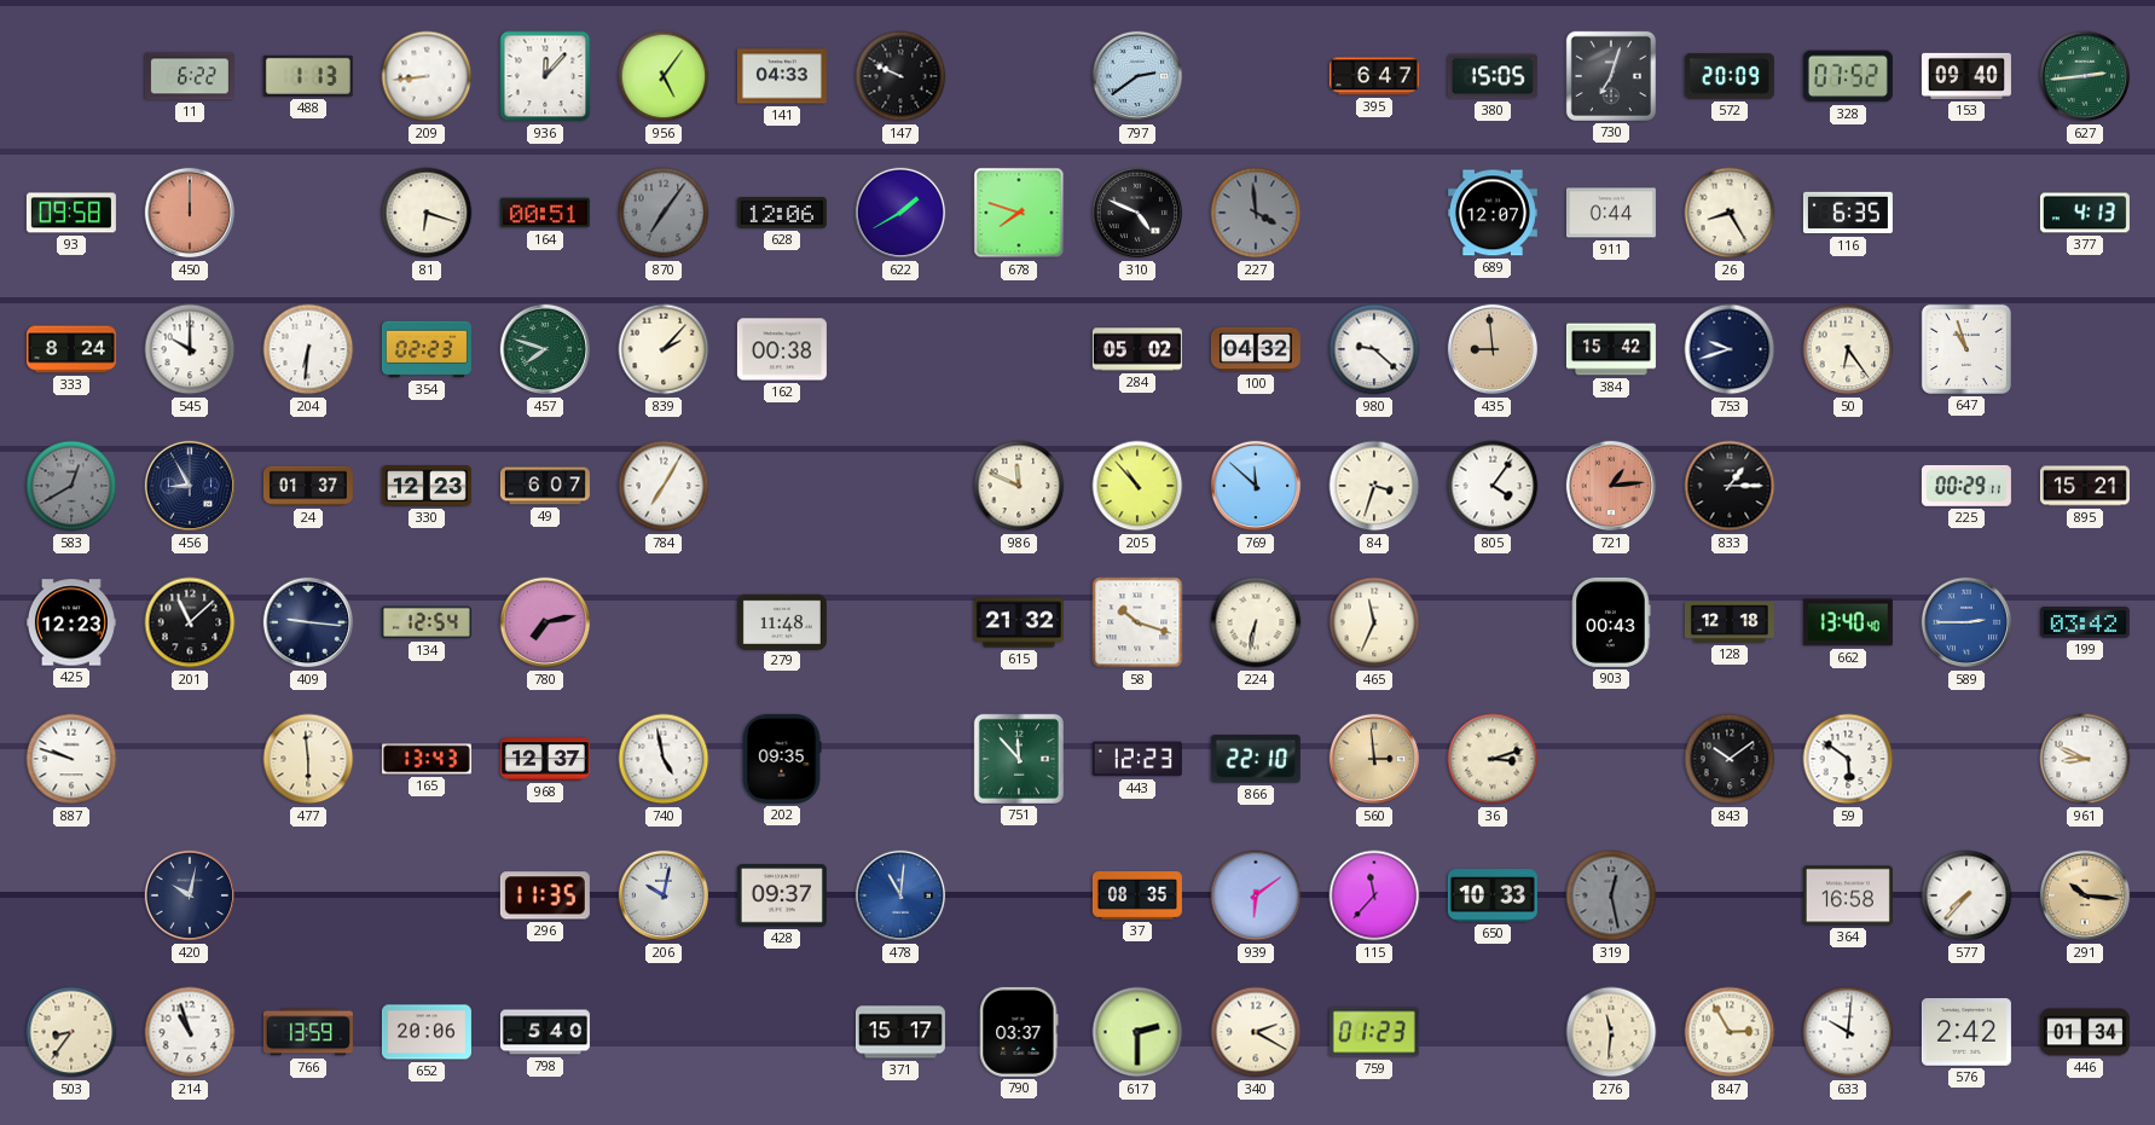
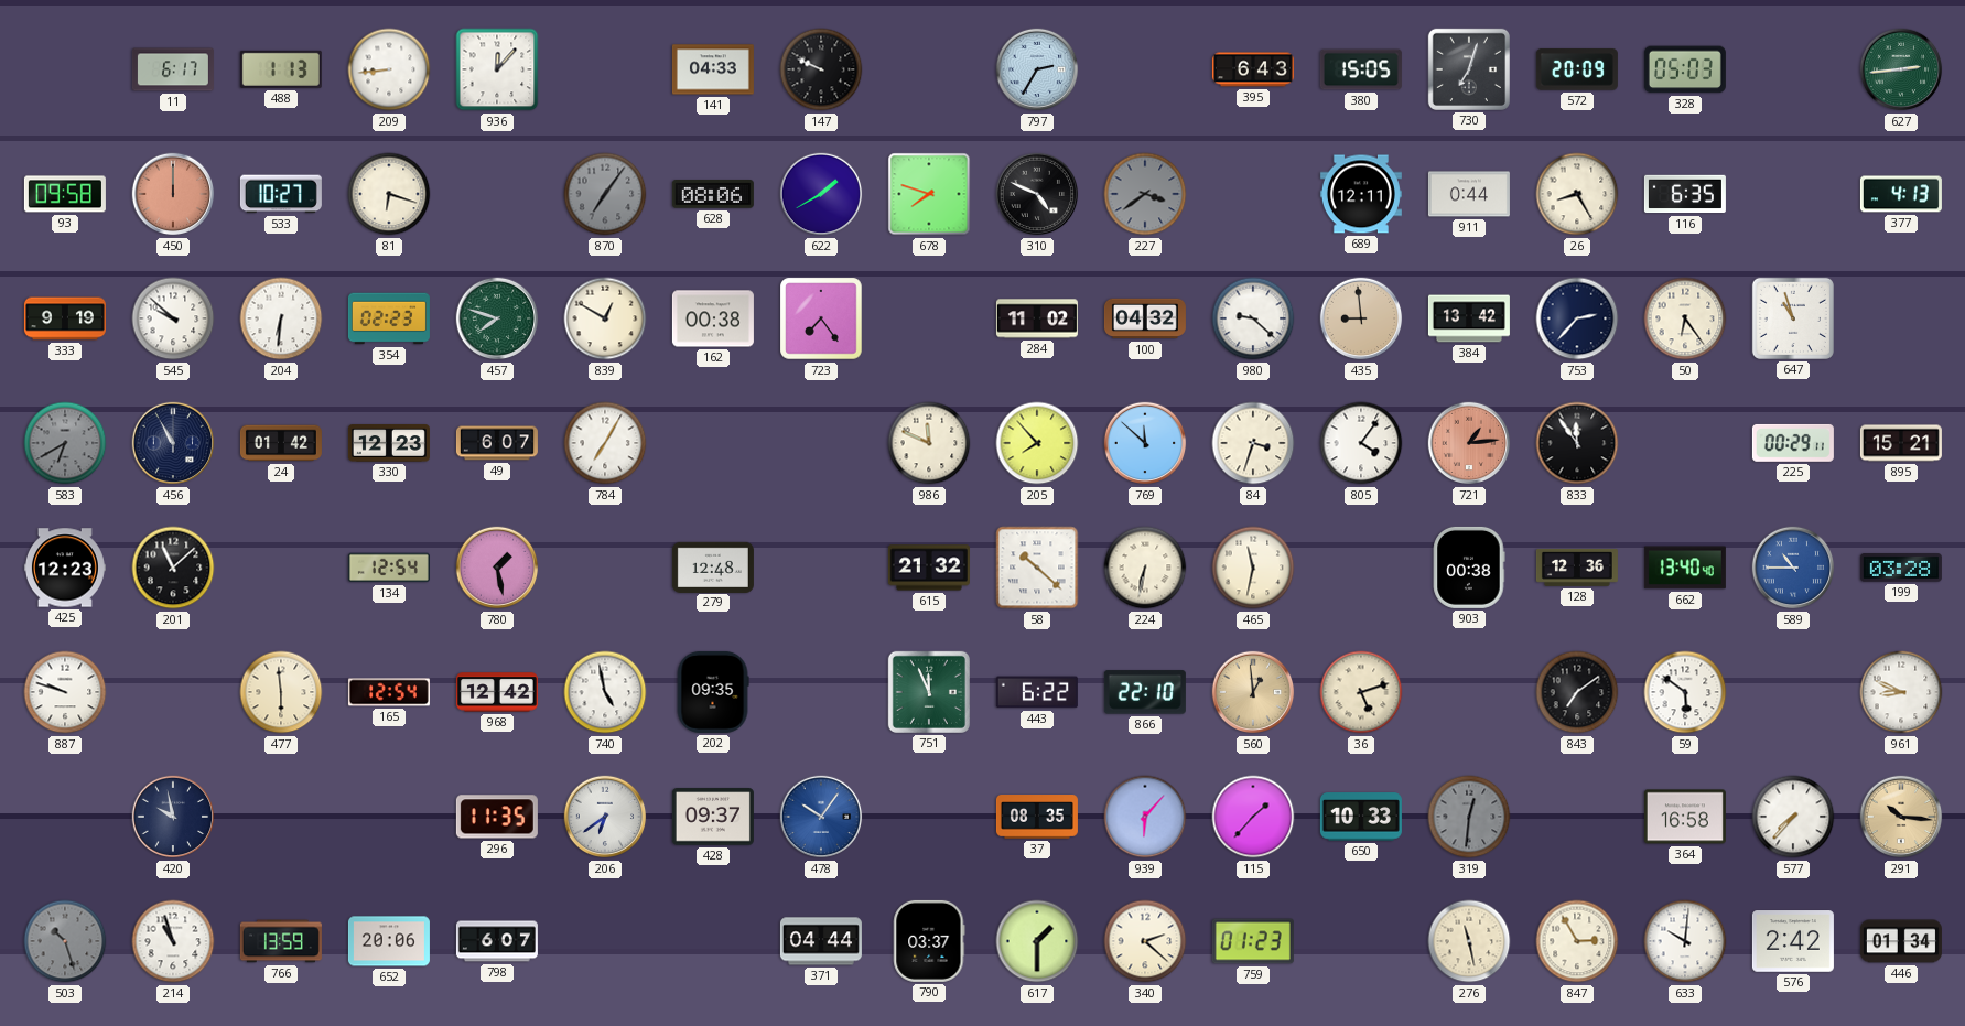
11: 6:22 -> 6:17 (173, 69)
956: 5:06 -> none (664, 76)
797: 2:39 -> 2:35 (1037, 69)
395: 6:47 -> 6:43 (1253, 69)
328: 07:52 -> 05:03 (1685, 69)
153: 09:40 -> none (1966, 76)
533: none -> 10:27 (281, 194)
164: 00:51 -> none (545, 213)
628: 12:06 -> 08:06 (713, 195)
227: 3:59 -> 3:39 (1145, 194)
689: 12:07 -> 12:11 (1361, 194)
333: 8:24 -> 9:19 (65, 318)
545: 10:00 -> 9:52 (173, 318)
839: 2:07 -> 12:50 (605, 318)
723: none -> 7:24 (821, 318)
284: 05:02 -> 11:02 (1037, 318)
384: 15:42 -> 13:42 (1469, 318)
753: 9:42 -> 2:37 (1577, 318)
583: 12:40 -> 6:40 (65, 443)
456: 8:55 -> 10:55 (173, 443)
24: 01:37 -> 01:42 (281, 443)
205: 10:53 -> 7:53 (1037, 443)
833: 1:15 -> 11:54 (1577, 443)
409: 9:16 -> none (308, 622)
780: 7:13 -> 1:28 (497, 568)
279: 11:48 -> 12:48 (713, 566)
58: 10:18 -> 10:22 (1037, 568)
465: 11:34 -> 11:32 (1253, 568)
903: 00:43 -> 00:38 (1469, 568)
128: 12:18 -> 12:36 (1577, 568)
589: 2:45 -> 10:45 (1793, 568)
199: 03:42 -> 03:28 (1901, 568)
165: 13:43 -> 12:54 (389, 692)
968: 12:37 -> 12:42 (497, 692)
751: 11:53 -> 11:56 (929, 692)
443: 12:23 -> 6:22 (1037, 692)
560: 2:59 -> 12:59 (1253, 692)
36: 3:12 -> 5:12 (1361, 692)
843: 10:09 -> 7:09 (1577, 692)
420: 10:02 -> 9:58 (173, 817)
206: 10:02 -> 6:39 (605, 817)
478: 11:01 -> 10:06 (821, 817)
939: 6:09 -> 6:07 (1145, 817)
115: 11:37 -> 1:37 (1253, 817)
319: 12:28 -> 12:31 (1469, 817)
503: 8:36 -> 10:27 (65, 941)
503 dial: cream -> grey (65, 941)
798: 5:40 -> 6:07 (497, 941)
371: 15:17 -> 04:44 (821, 941)
617: 2:30 -> 1:30 (1037, 941)
340: 2:20 -> 2:22 (1145, 941)
276: 11:31 -> 11:28 (1469, 941)
